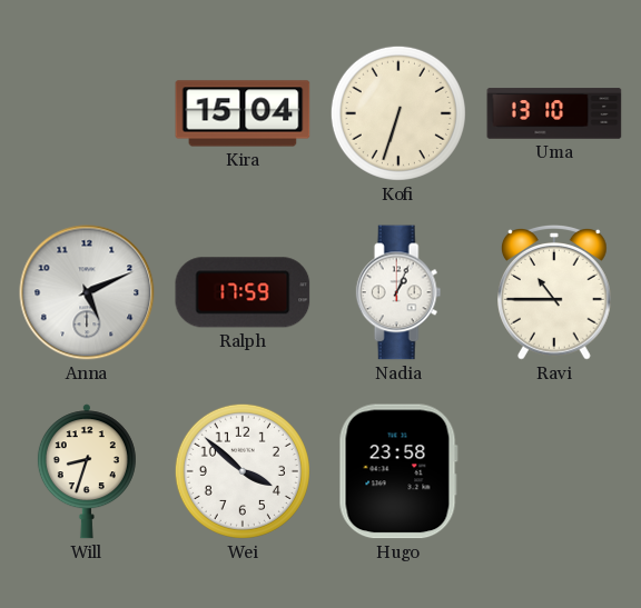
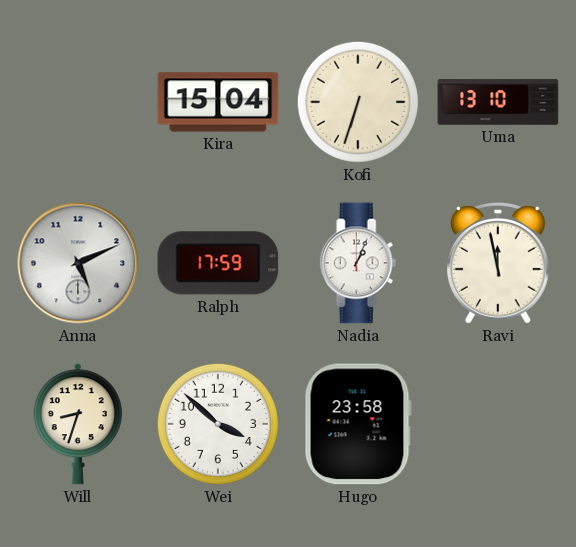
Ravi: 10:45 -> 11:58 (499, 264)
